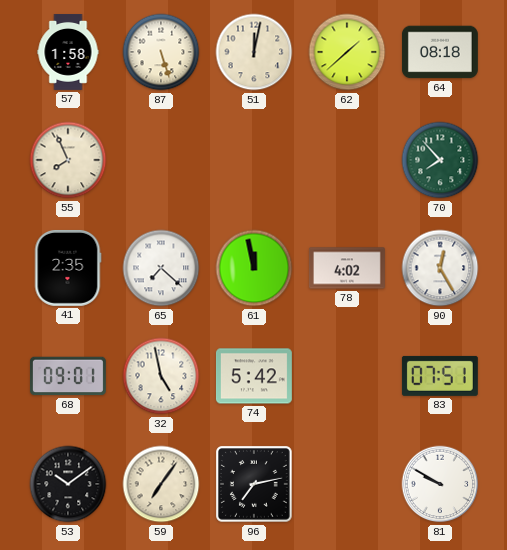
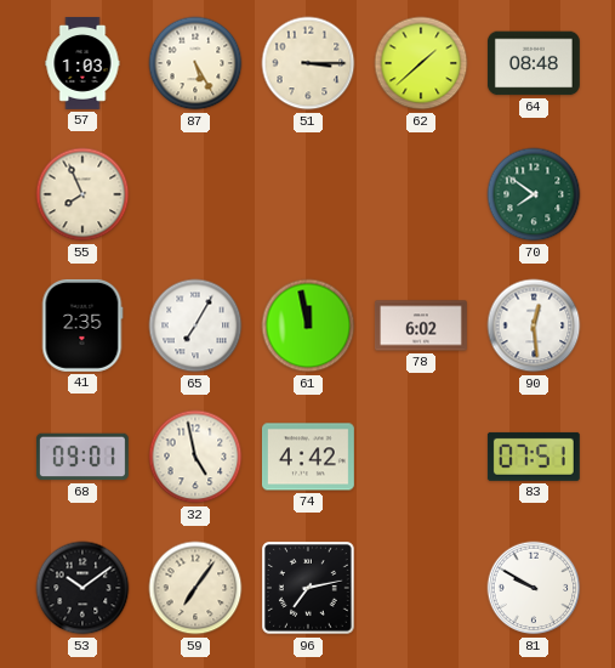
57: 1:58 -> 1:03 (82, 64)
87: 5:27 -> 5:25 (195, 63)
51: 12:02 -> 3:15 (308, 63)
64: 08:18 -> 08:48 (534, 63)
70: 7:53 -> 7:51 (534, 194)
65: 7:22 -> 7:05 (195, 325)
78: 4:02 -> 6:02 (421, 325)
90: 12:25 -> 12:29 (534, 325)
74: 5:42 -> 4:42 (308, 457)
